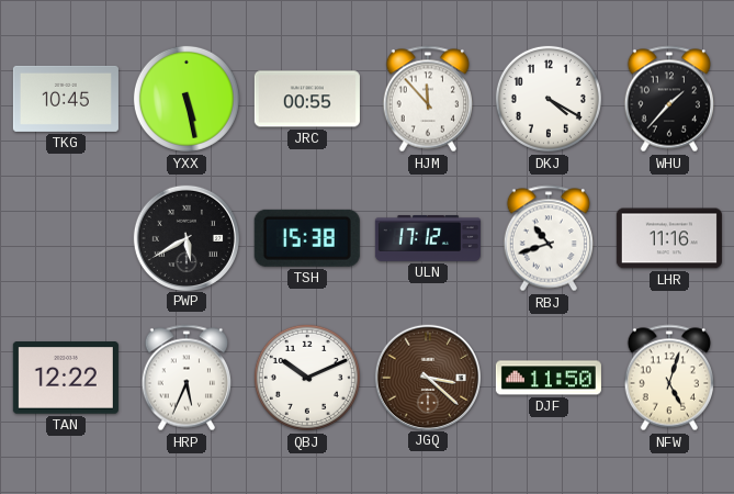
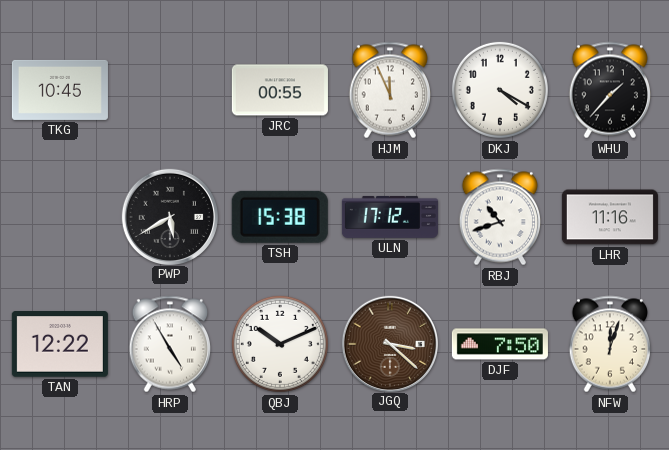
YXX: 5:28 -> none (187, 99)
HJM: 11:53 -> 11:56 (389, 90)
HRP: 5:34 -> 4:55 (169, 344)
DJF: 11:50 -> 7:50 (500, 344)
NFW: 5:03 -> 12:03 (609, 344)
